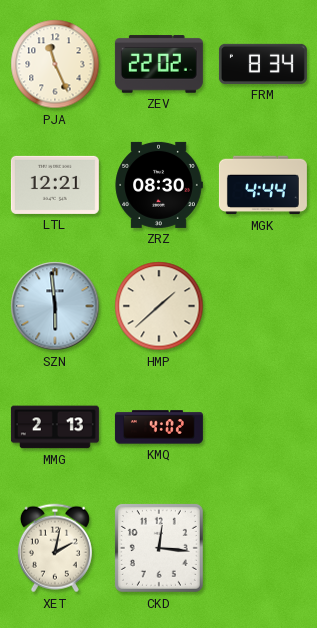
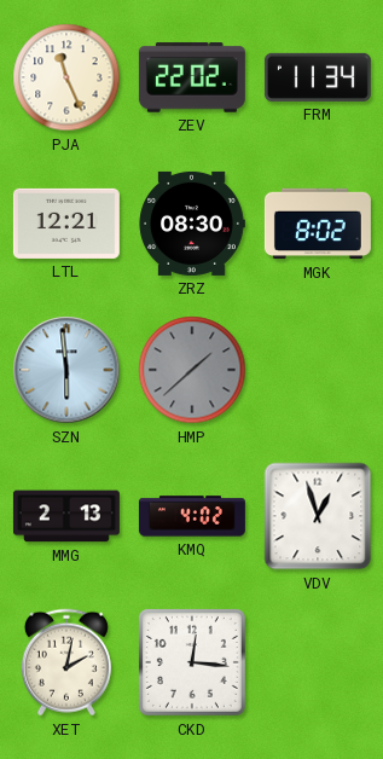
FRM: 8:34 -> 11:34 (318, 77)
MGK: 4:44 -> 8:02 (318, 224)
HMP dial: cream -> grey (192, 370)
VDV: none -> 12:57 (318, 516)
